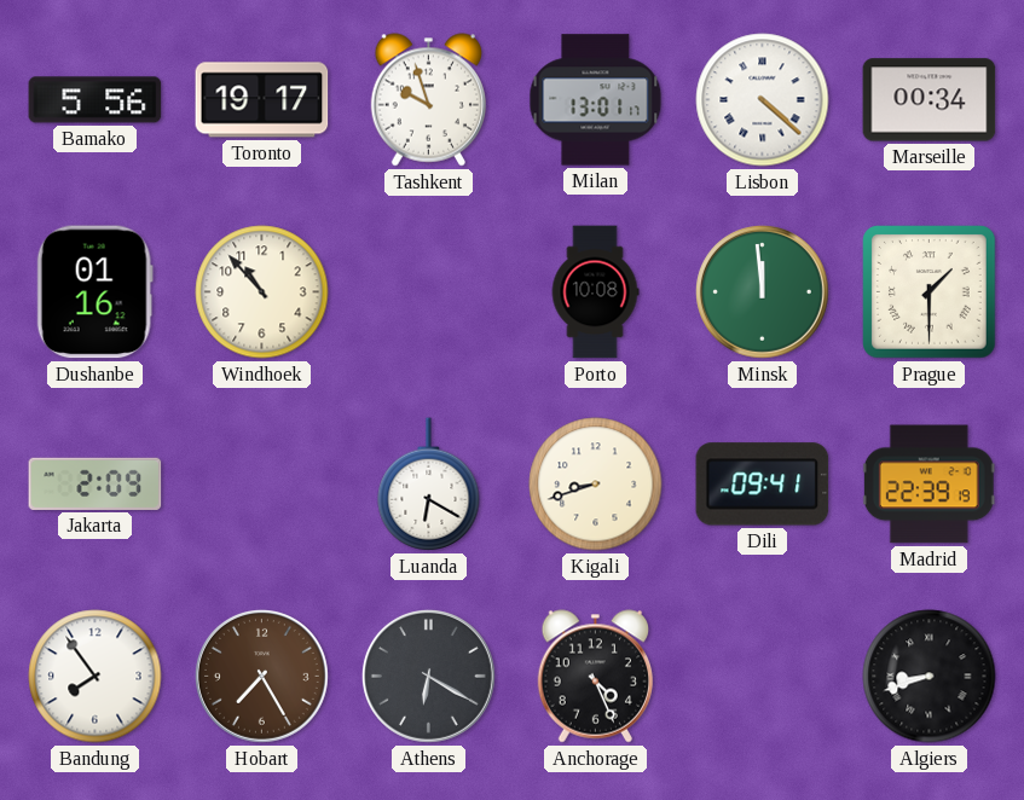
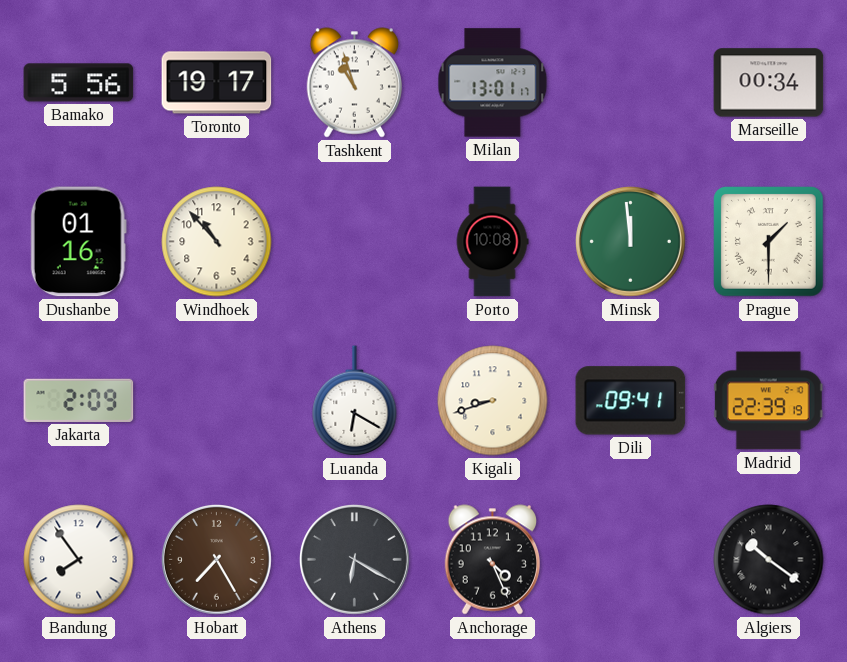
Tashkent: 9:57 -> 10:57 (354, 83)
Lisbon: 4:22 -> none (763, 100)
Algiers: 8:42 -> 10:21 (769, 560)
